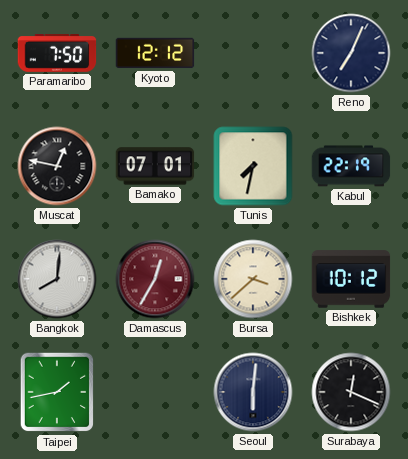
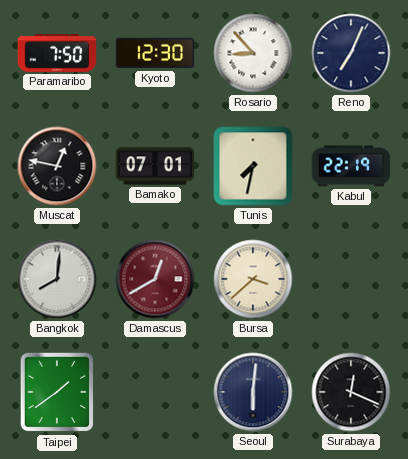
Kyoto: 12:12 -> 12:30 (155, 53)
Rosario: none -> 8:53 (253, 53)
Damascus: 12:35 -> 12:40 (155, 279)
Bishkek: 10:12 -> none (351, 279)
Taipei: 1:43 -> 1:39 (57, 392)
